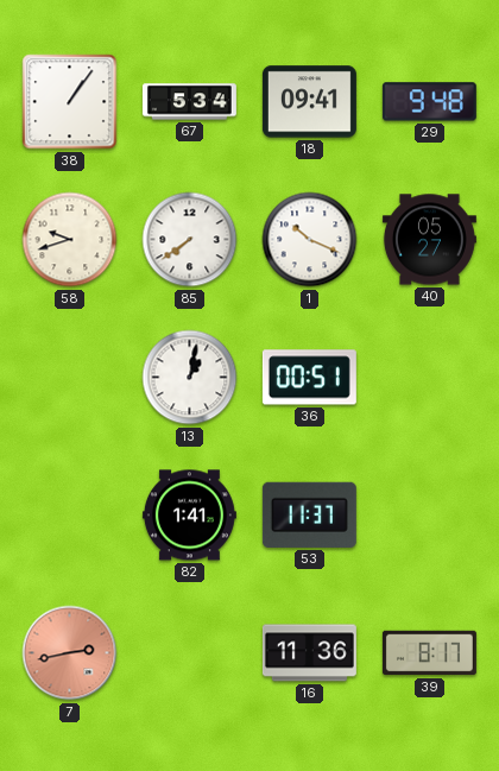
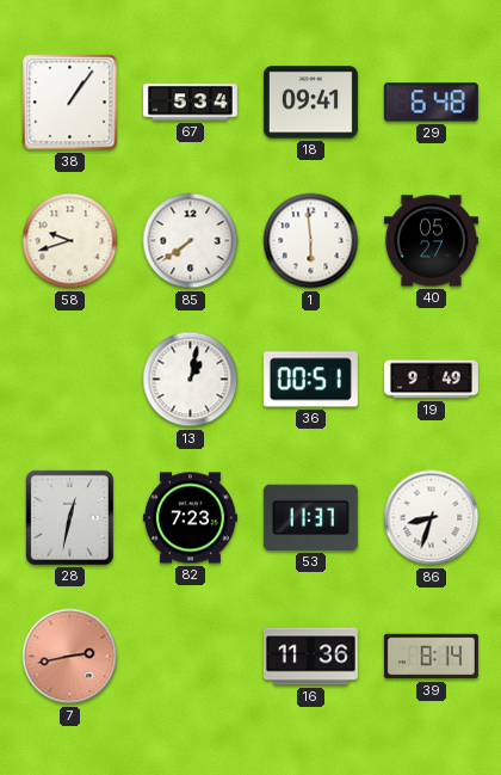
29: 9:48 -> 6:48 (431, 103)
1: 10:19 -> 5:59 (311, 241)
19: none -> 9:49 (431, 380)
28: none -> 12:32 (69, 517)
82: 1:41 -> 7:23 (190, 518)
86: none -> 8:33 (432, 518)
39: 8:17 -> 8:14 (431, 657)
